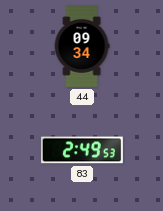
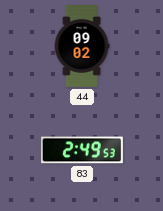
44: 09:34 -> 09:02 (82, 47)
